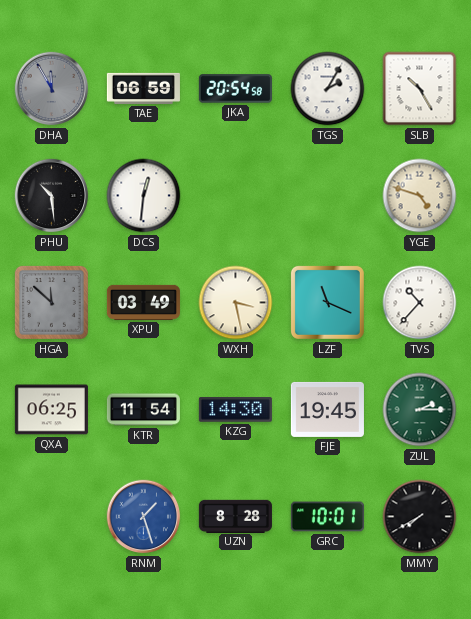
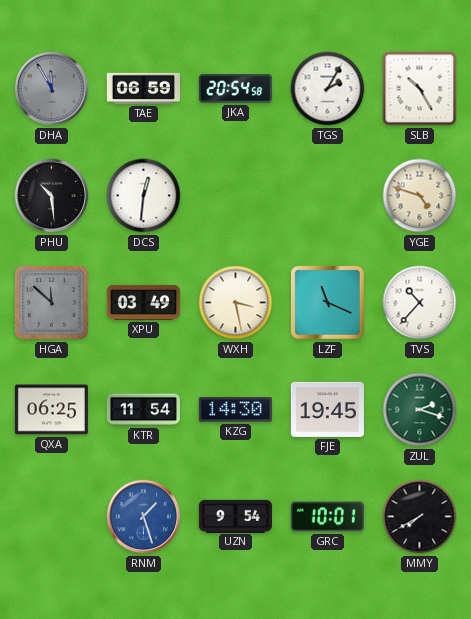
ZUL: 2:15 -> 2:18 (420, 410)
UZN: 8:28 -> 9:54 (235, 516)
